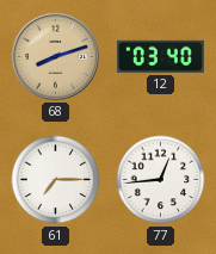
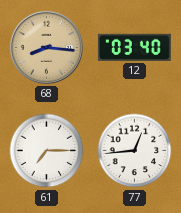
68: 8:12 -> 8:16 (46, 47)
